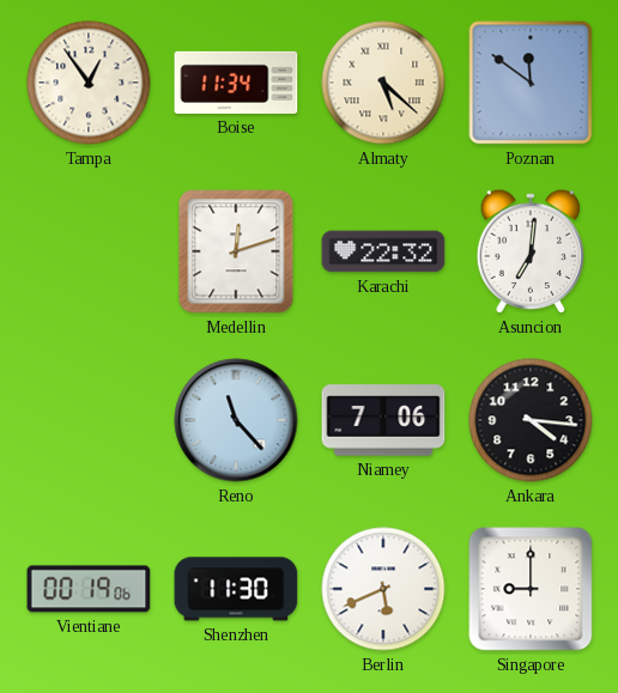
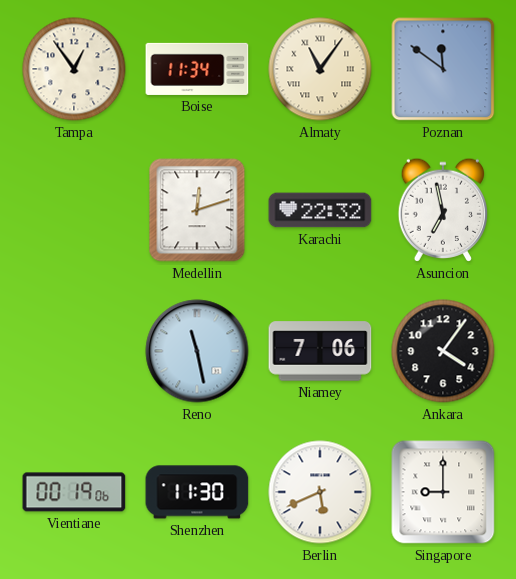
Almaty: 5:22 -> 11:06 (320, 69)
Asuncion: 7:01 -> 6:58 (442, 210)
Reno: 11:23 -> 11:28 (197, 351)
Ankara: 4:16 -> 4:06 (443, 351)
